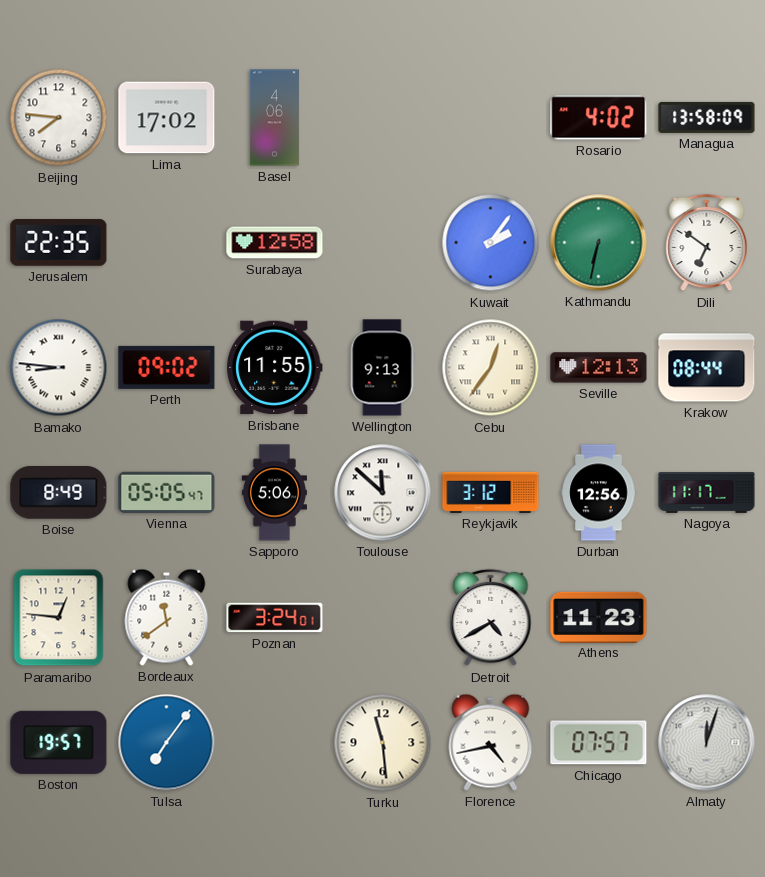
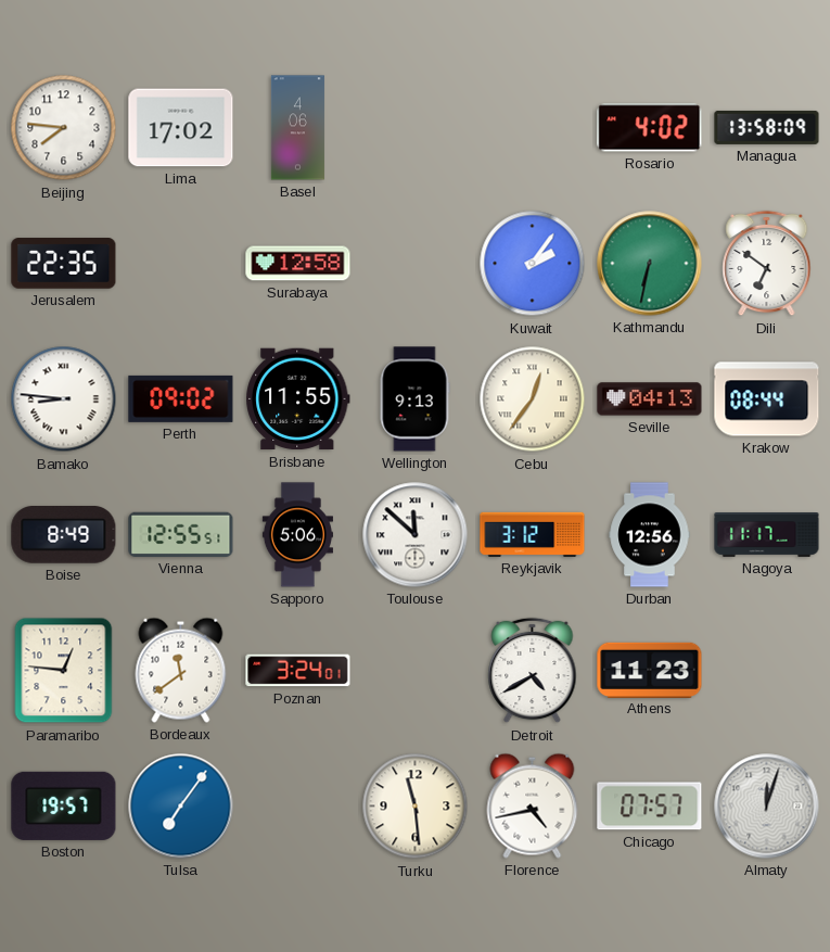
Seville: 12:13 -> 04:13 (650, 399)
Vienna: 05:05 -> 12:55 (181, 534)
